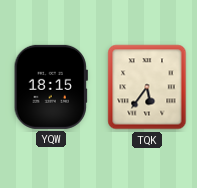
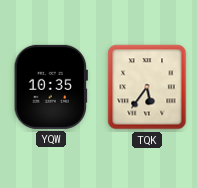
YQW: 18:15 -> 10:35 (51, 87)
